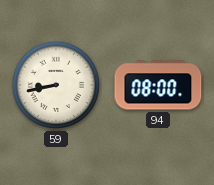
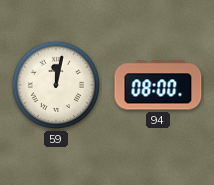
59: 8:43 -> 12:02 (56, 85)
